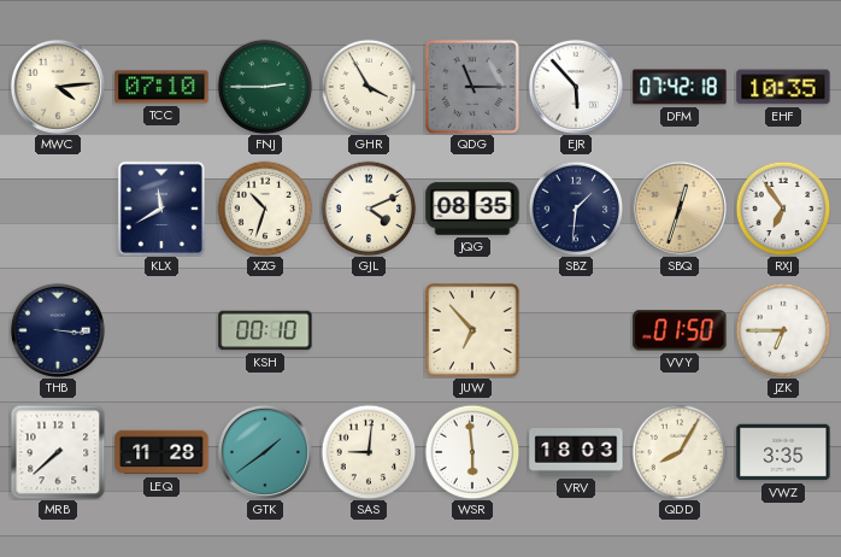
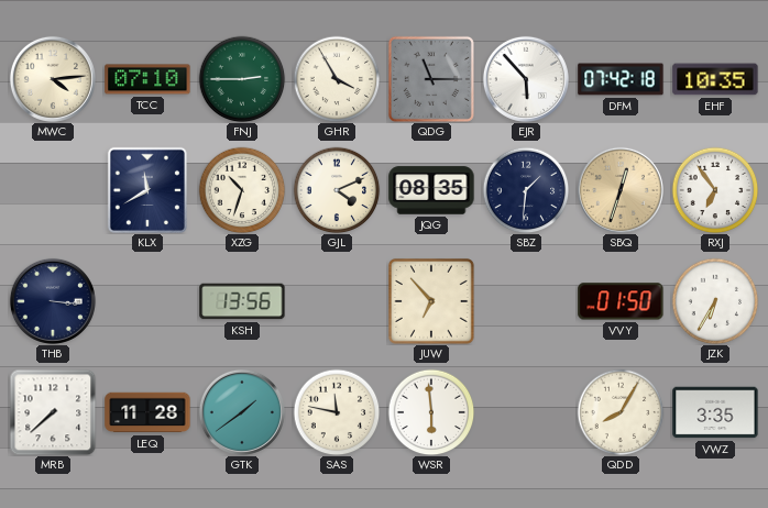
KSH: 00:10 -> 13:56 (242, 301)
JZK: 6:45 -> 6:35 (715, 301)
SAS: 9:01 -> 11:47 (337, 412)
VRV: 18:03 -> none (576, 452)
